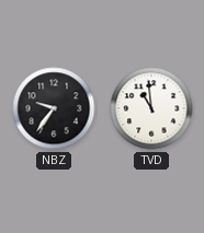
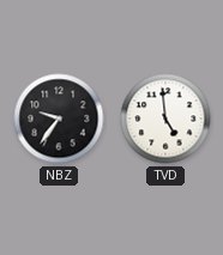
TVD: 10:59 -> 4:59 (165, 119)
